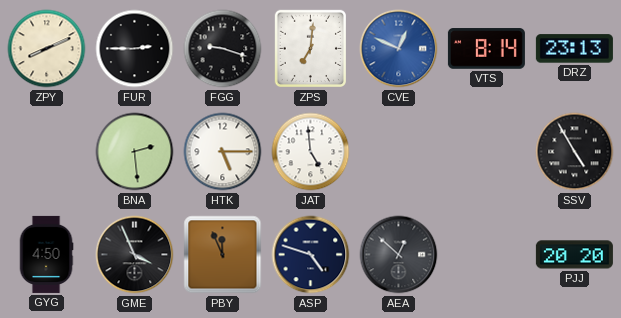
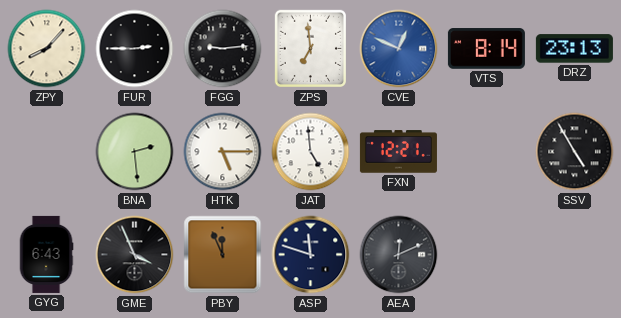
ZPY: 8:11 -> 8:07 (47, 49)
FGG: 9:18 -> 9:14 (223, 49)
ZPS: 7:01 -> 6:59 (310, 49)
FXN: none -> 12:21 (398, 152)
GYG: 4:50 -> 6:43 (46, 254)
ASP: 4:48 -> 11:48 (311, 255)
AEA: 12:52 -> 12:11 (399, 255)
PJJ: 20:20 -> none (574, 255)
